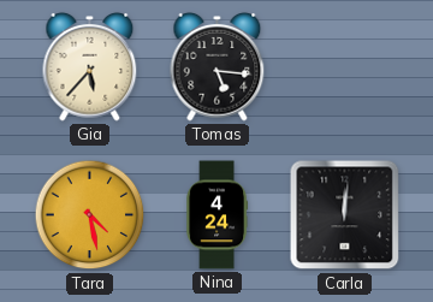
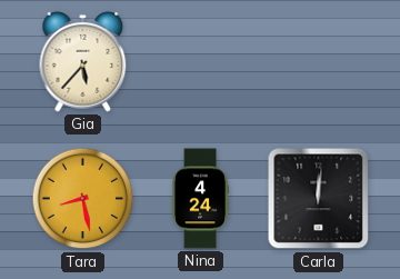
Tomas: 5:16 -> none (218, 66)
Tara: 4:28 -> 8:28 (83, 199)
